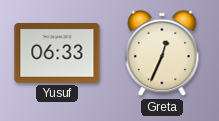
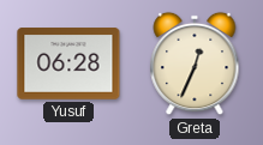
Yusuf: 06:33 -> 06:28 (68, 64)
